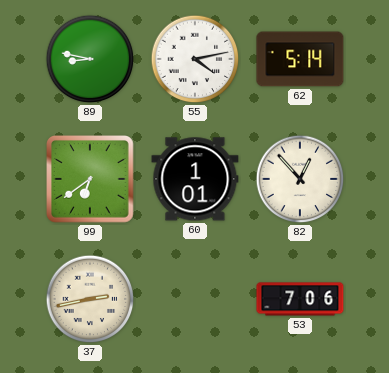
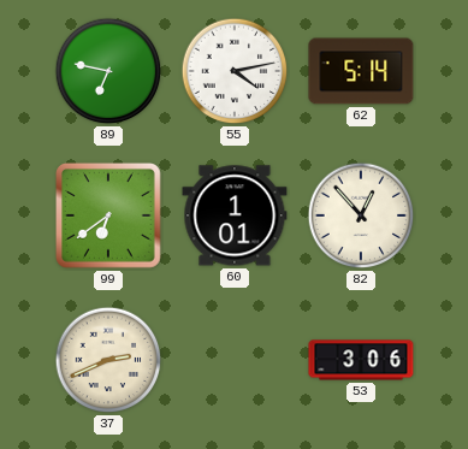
89: 8:47 -> 6:47 (108, 71)
37: 2:43 -> 2:41 (108, 360)
53: 7:06 -> 3:06 (361, 360)
